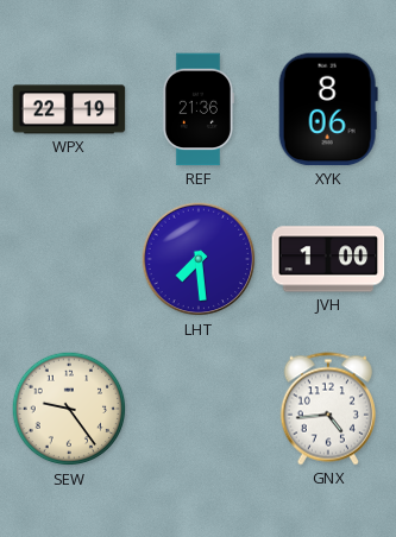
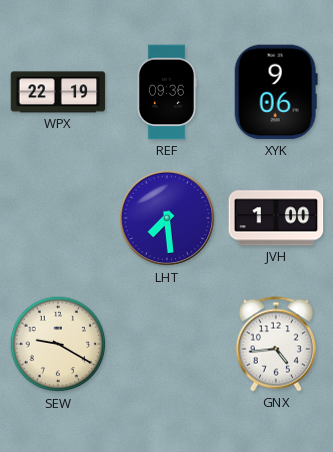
REF: 21:36 -> 09:36 (166, 92)
XYK: 8:06 -> 9:06 (276, 92)
SEW: 9:24 -> 9:20 (58, 344)
